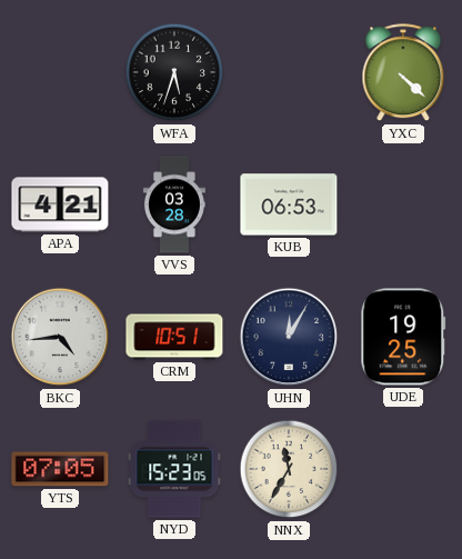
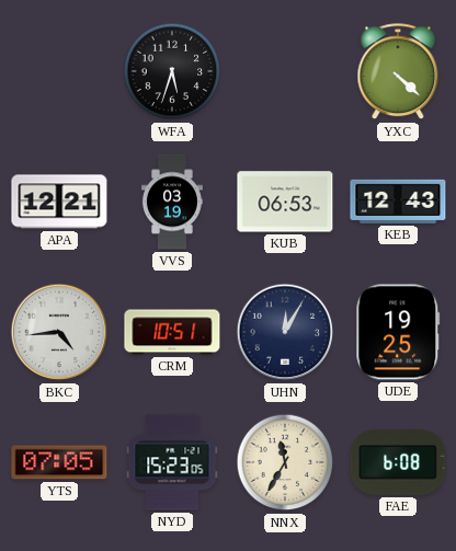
APA: 4:21 -> 12:21 (59, 202)
VVS: 03:28 -> 03:19 (172, 202)
KEB: none -> 12:43 (398, 202)
FAE: none -> 6:08 (398, 462)
